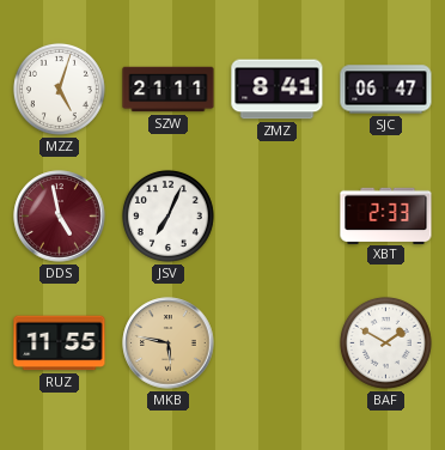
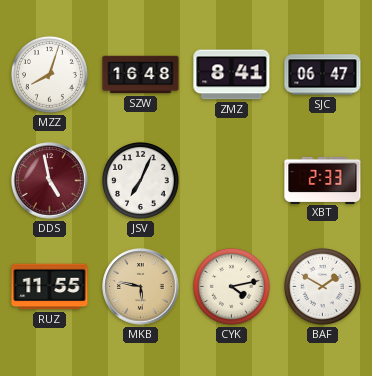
MZZ: 5:03 -> 8:03 (49, 74)
SZW: 21:11 -> 16:48 (141, 75)
CYK: none -> 4:13 (231, 286)
